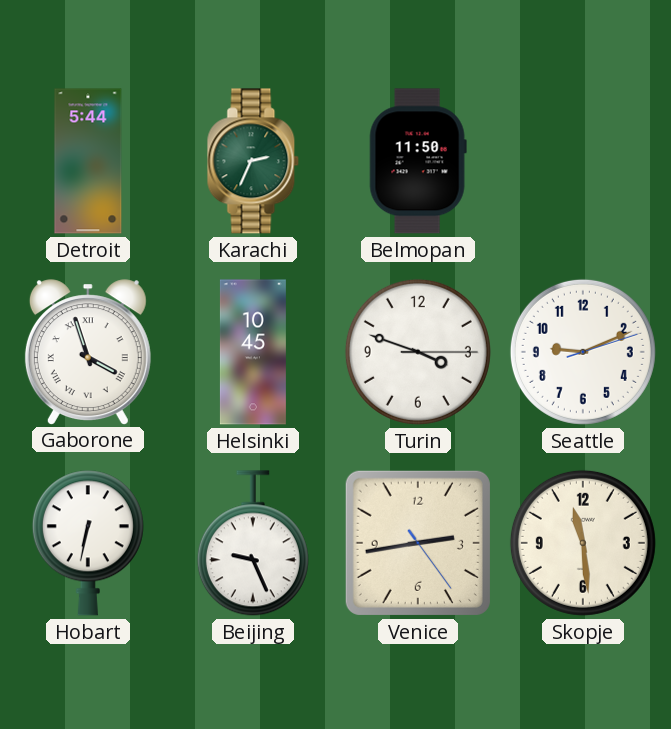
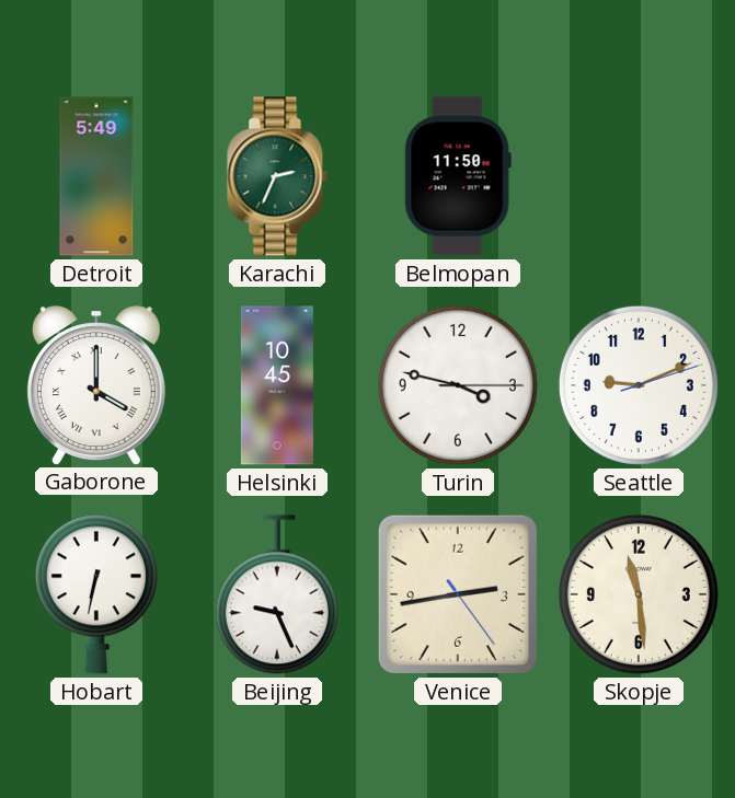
Detroit: 5:44 -> 5:49 (96, 176)
Gaborone: 3:57 -> 4:00 (96, 385)
Turin: 3:48 -> 3:47 (458, 385)
